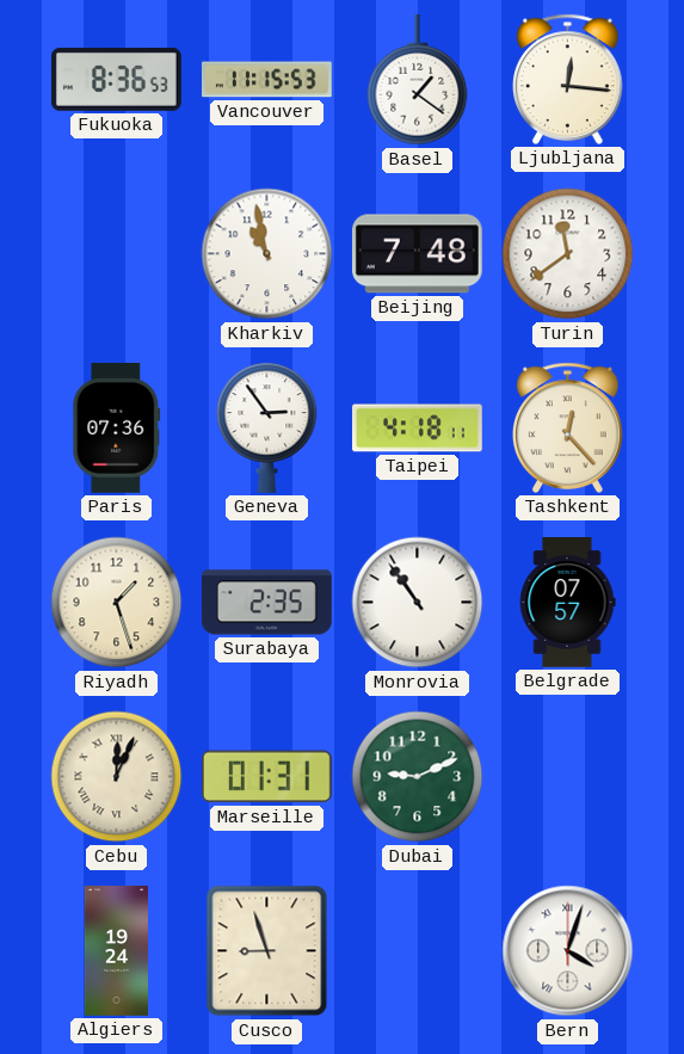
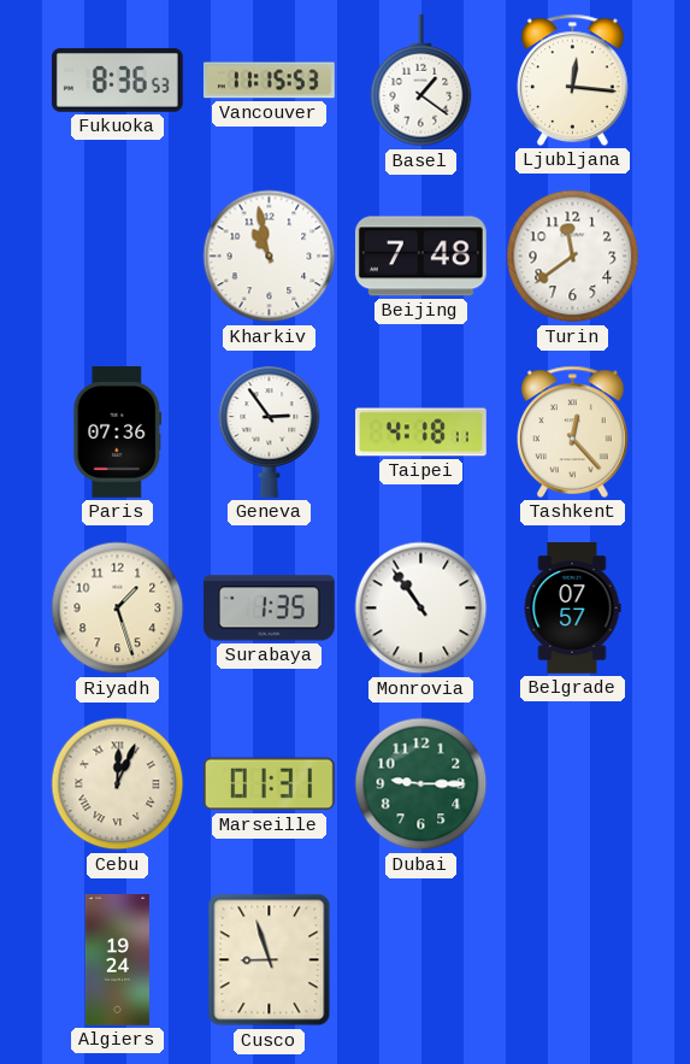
Surabaya: 2:35 -> 1:35 (269, 609)
Dubai: 9:11 -> 9:15 (421, 784)
Bern: 4:03 -> none (568, 951)
